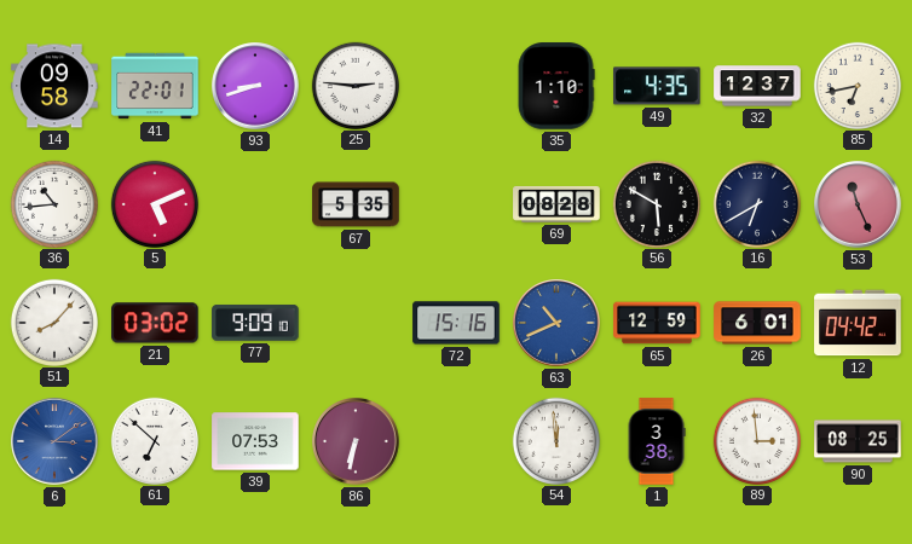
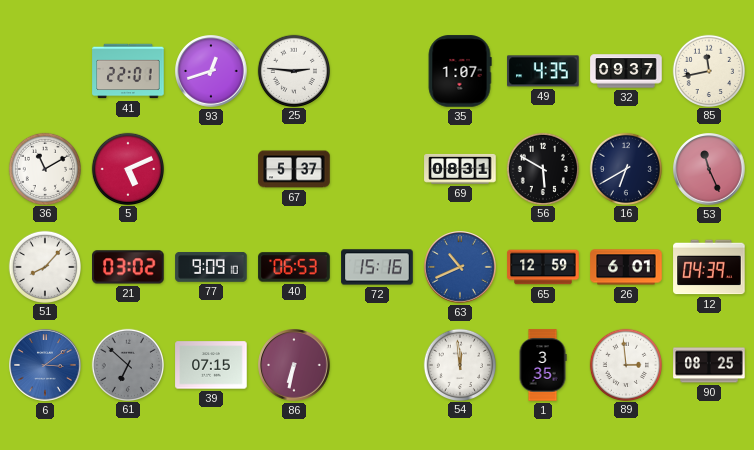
14: 09:58 -> none (54, 86)
93: 8:42 -> 12:42 (211, 71)
35: 1:10 -> 1:07 (460, 71)
32: 12:37 -> 09:37 (626, 71)
85: 6:43 -> 11:43 (708, 70)
36: 10:44 -> 11:10 (44, 168)
67: 5:35 -> 5:37 (294, 169)
69: 08:28 -> 08:31 (460, 169)
40: none -> 06:53 (294, 267)
12: 04:42 -> 04:39 (709, 267)
61 dial: white -> grey (127, 364)
39: 07:53 -> 07:15 (211, 365)
1: 3:38 -> 3:35 (543, 365)
